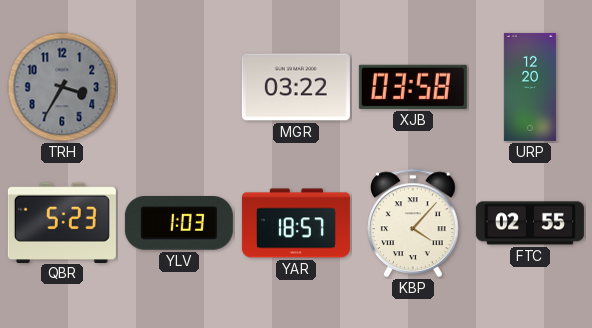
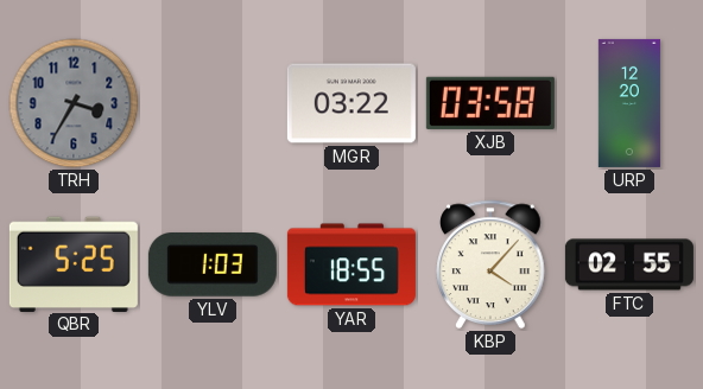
QBR: 5:23 -> 5:25 (74, 263)
YAR: 18:57 -> 18:55 (351, 264)
